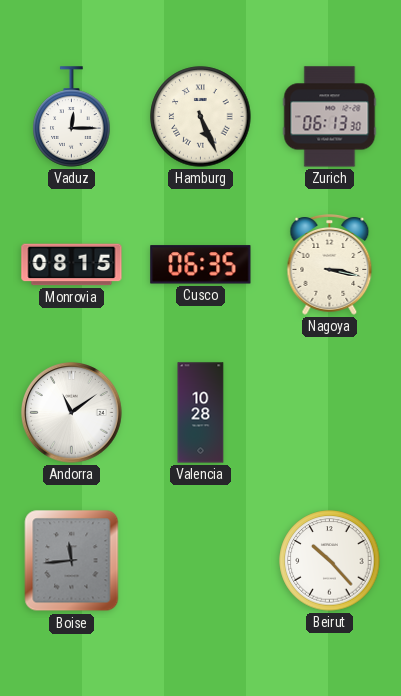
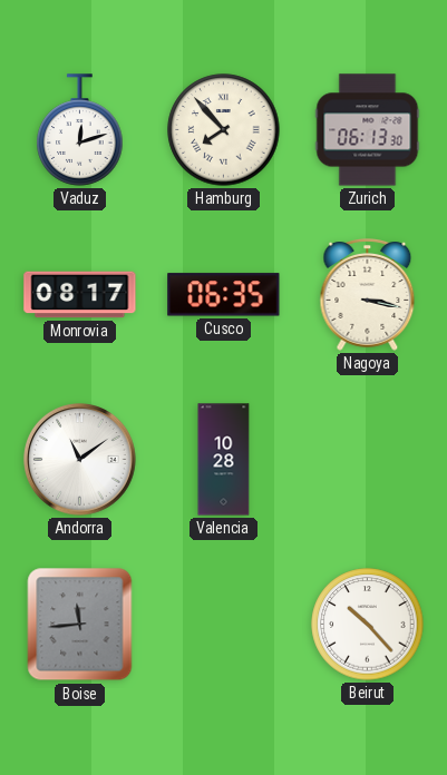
Vaduz: 12:15 -> 12:12 (80, 130)
Hamburg: 5:26 -> 7:53 (224, 130)
Monrovia: 08:15 -> 08:17 (80, 295)
